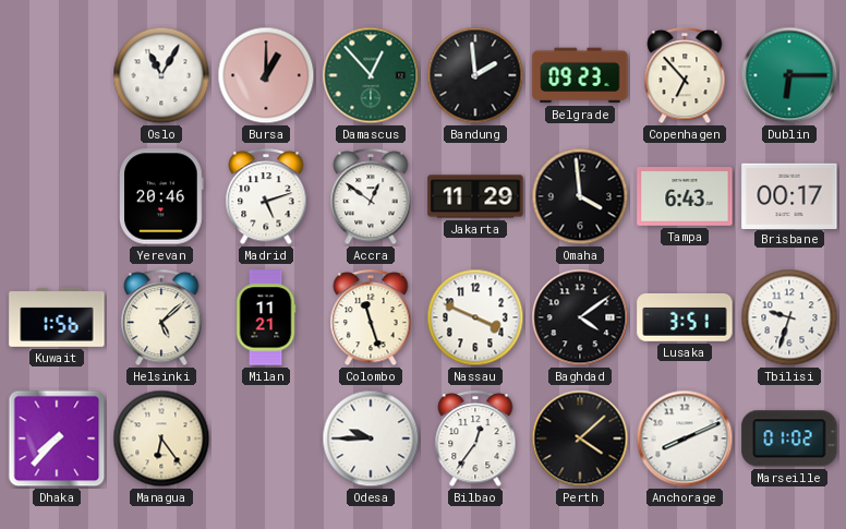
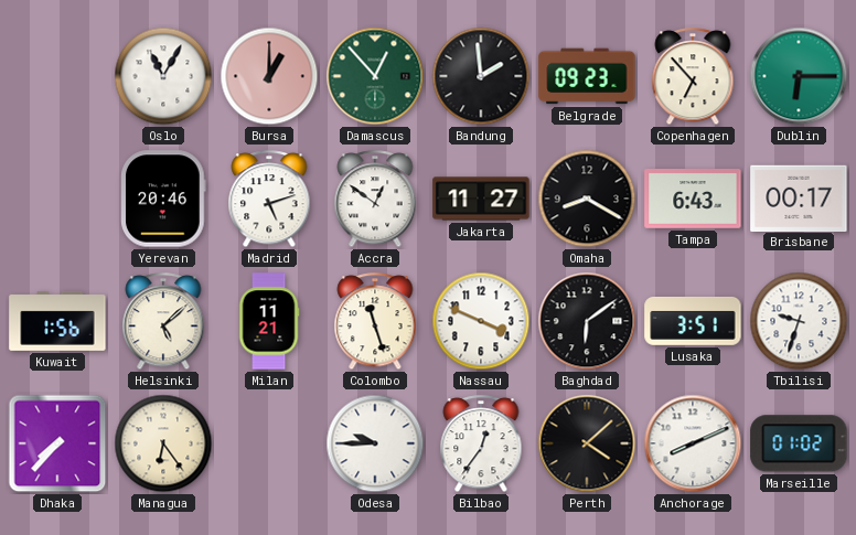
Jakarta: 11:29 -> 11:27 (481, 199)
Omaha: 3:59 -> 8:20 (587, 199)
Baghdad: 4:09 -> 6:09 (587, 321)
